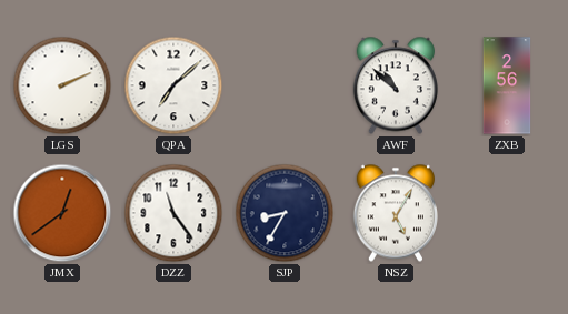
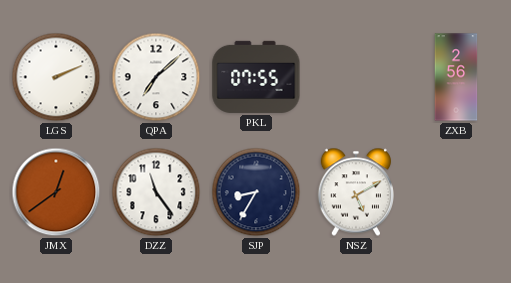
PKL: none -> 07:55 (256, 77)
AWF: 10:52 -> none (396, 85)
NSZ: 5:05 -> 5:10 (356, 192)
